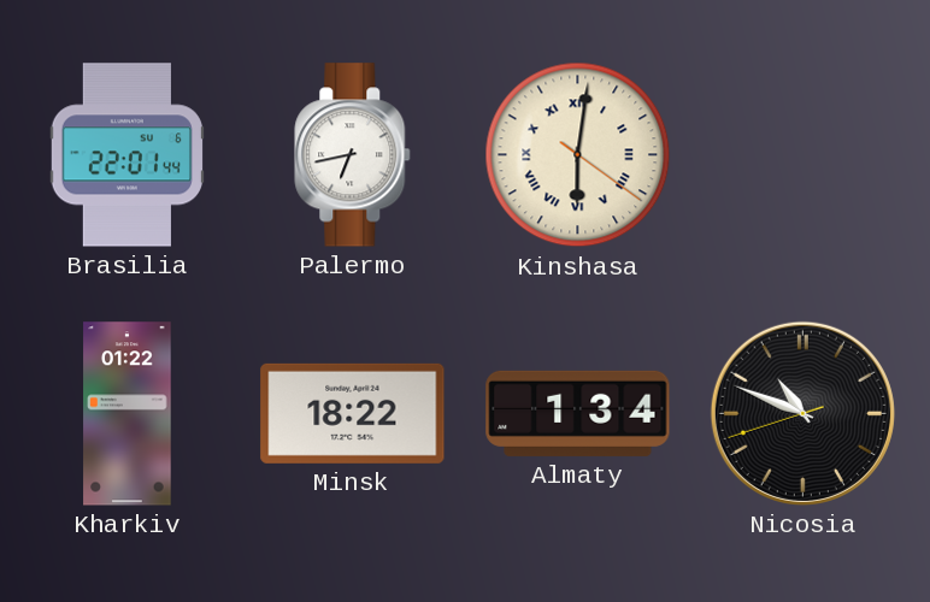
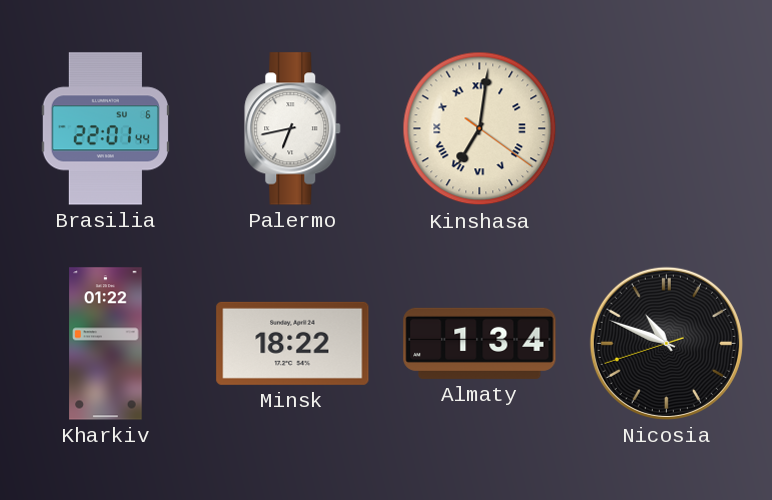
Kinshasa: 6:01 -> 7:01 (480, 129)
